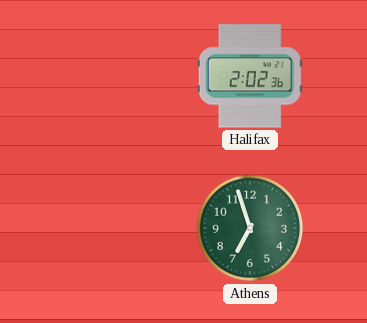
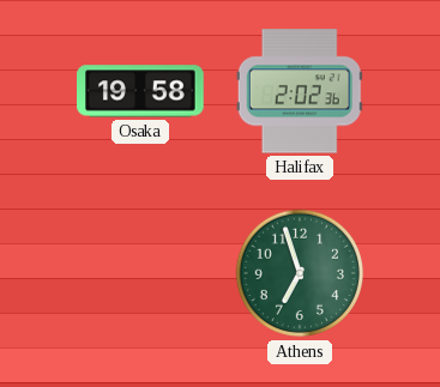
Osaka: none -> 19:58 (140, 91)
